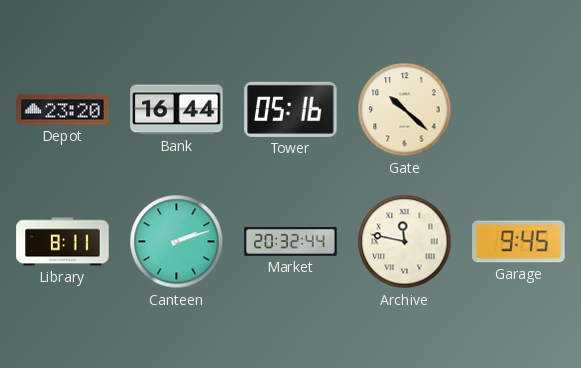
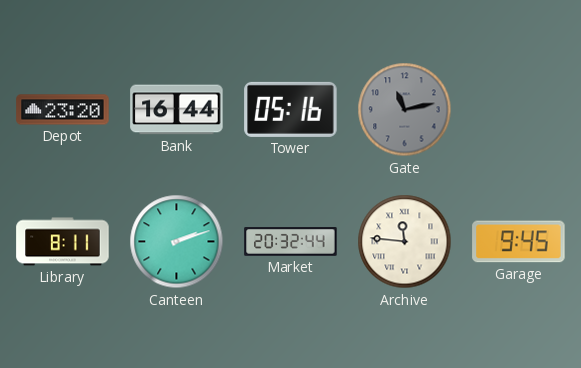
Gate: 10:22 -> 11:13 (405, 110)
Gate dial: cream -> grey (405, 110)
Archive: 11:47 -> 11:46 (405, 242)
